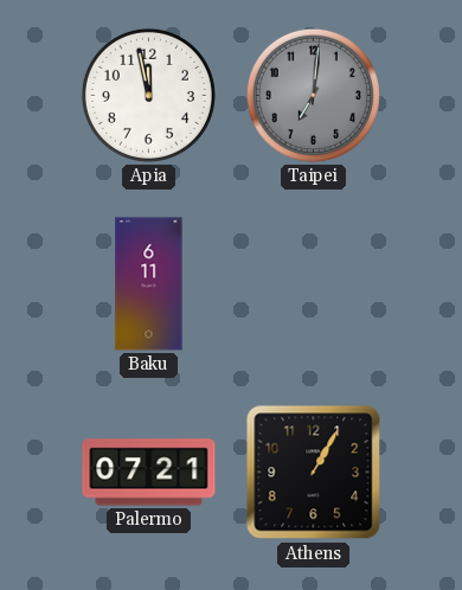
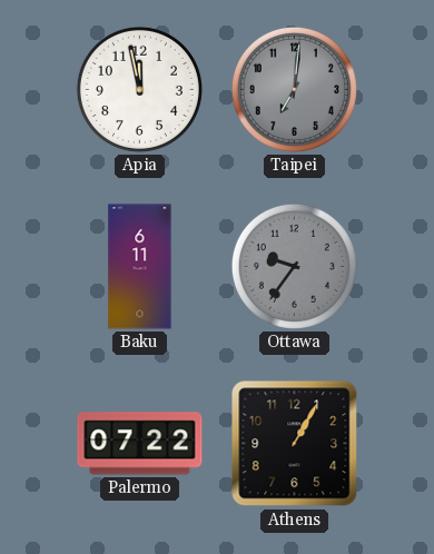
Ottawa: none -> 9:36 (294, 266)
Palermo: 07:21 -> 07:22 (140, 444)
